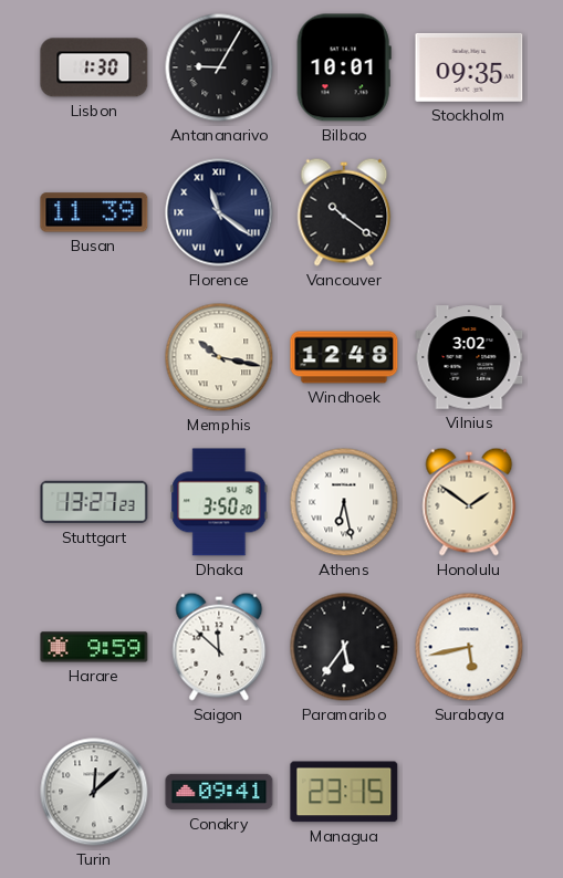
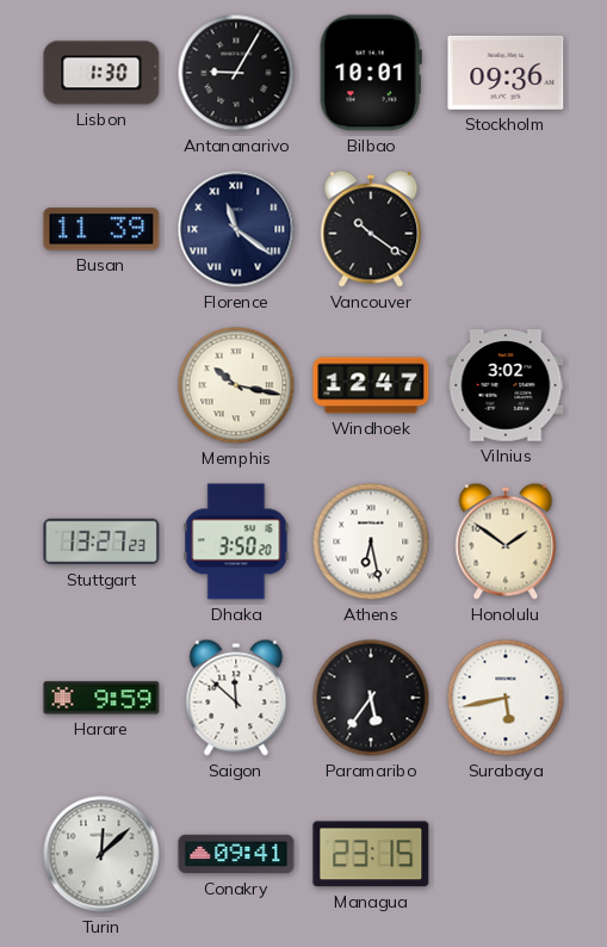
Stockholm: 09:35 -> 09:36 (506, 73)
Windhoek: 12:48 -> 12:47 (371, 385)
